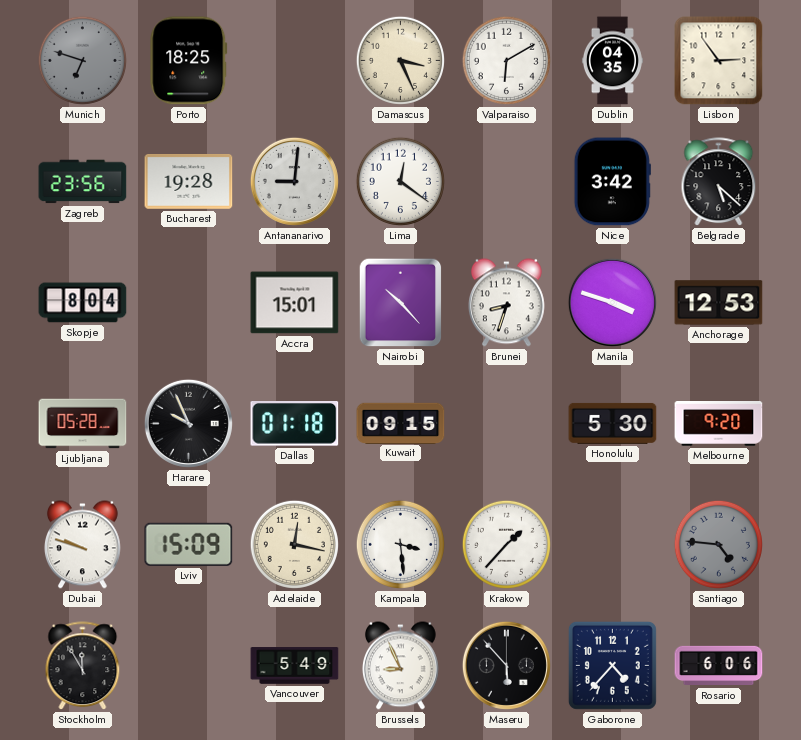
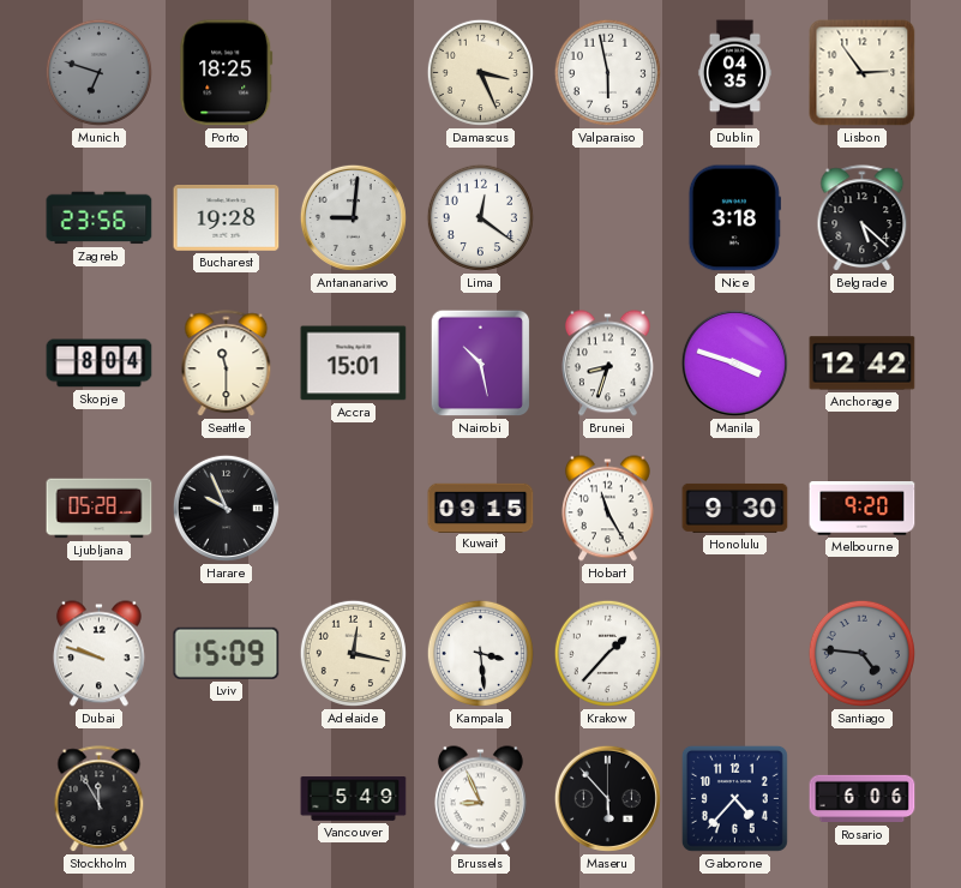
Valparaiso: 6:10 -> 5:58 (607, 72)
Nice: 3:42 -> 3:18 (734, 218)
Seattle: none -> 11:30 (227, 364)
Nairobi: 10:23 -> 10:28 (481, 364)
Anchorage: 12:53 -> 12:42 (863, 364)
Dallas: 01:18 -> none (295, 424)
Hobart: none -> 11:25 (607, 509)
Honolulu: 5:30 -> 9:30 (735, 508)
